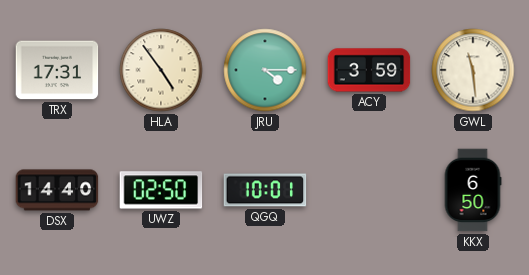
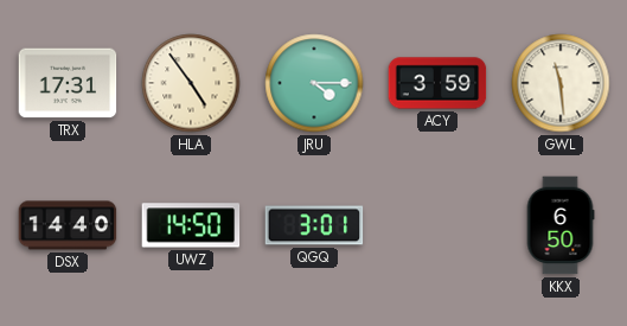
UWZ: 02:50 -> 14:50 (191, 225)
QGQ: 10:01 -> 3:01 (314, 225)
